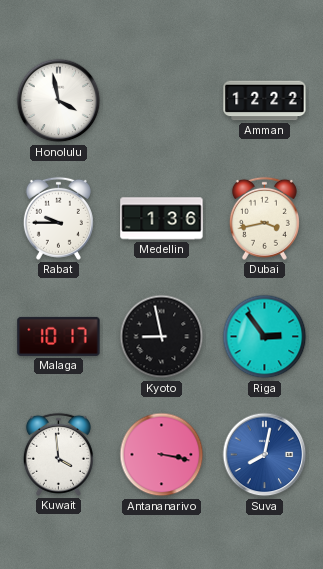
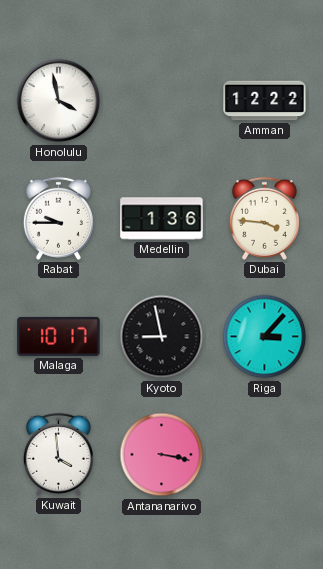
Dubai: 3:43 -> 3:46 (264, 218)
Riga: 2:54 -> 3:07 (265, 337)
Suva: 8:02 -> none (265, 455)
